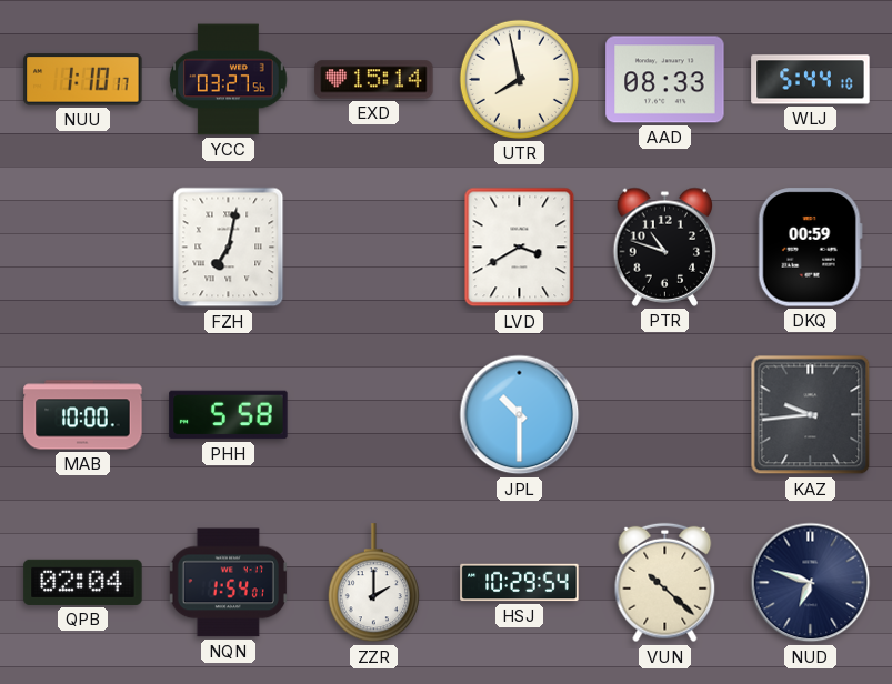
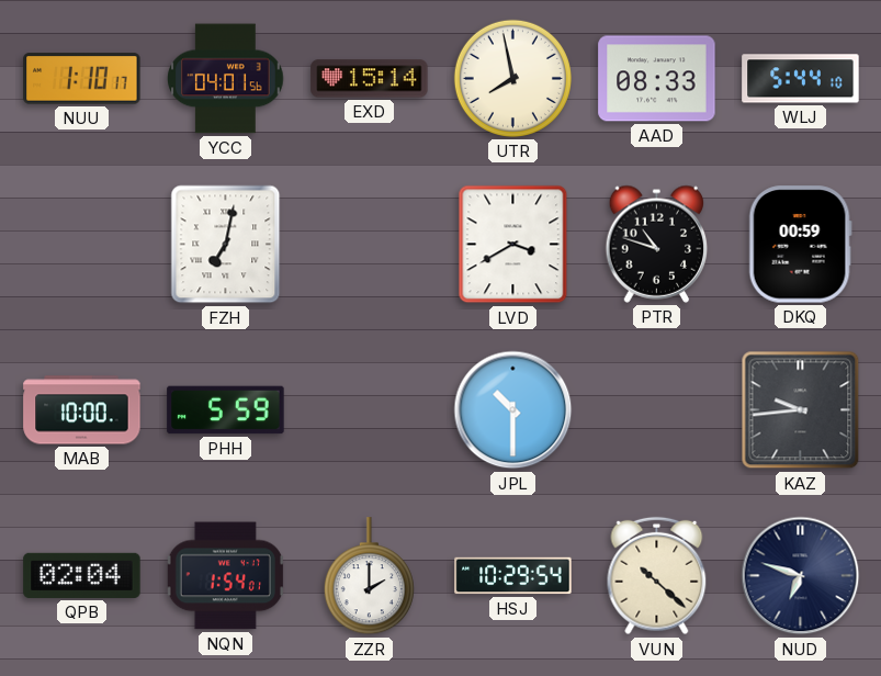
YCC: 03:27 -> 04:01 (226, 79)
PHH: 5:58 -> 5:59 (226, 410)
